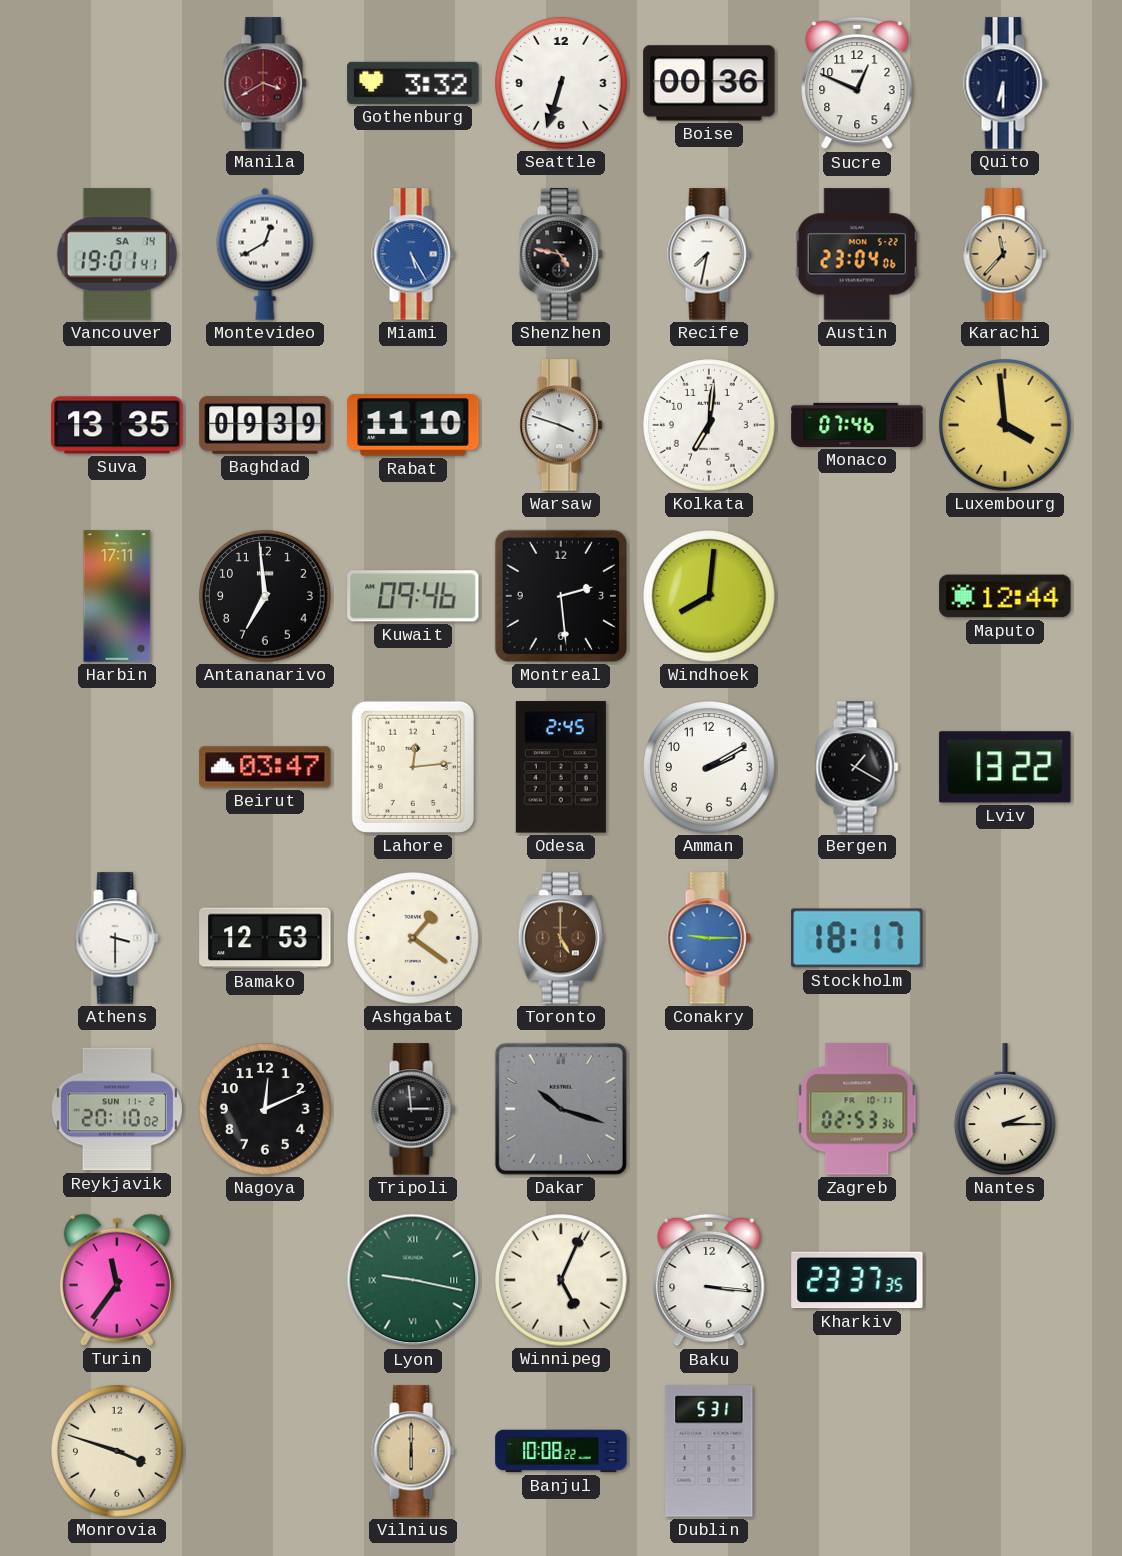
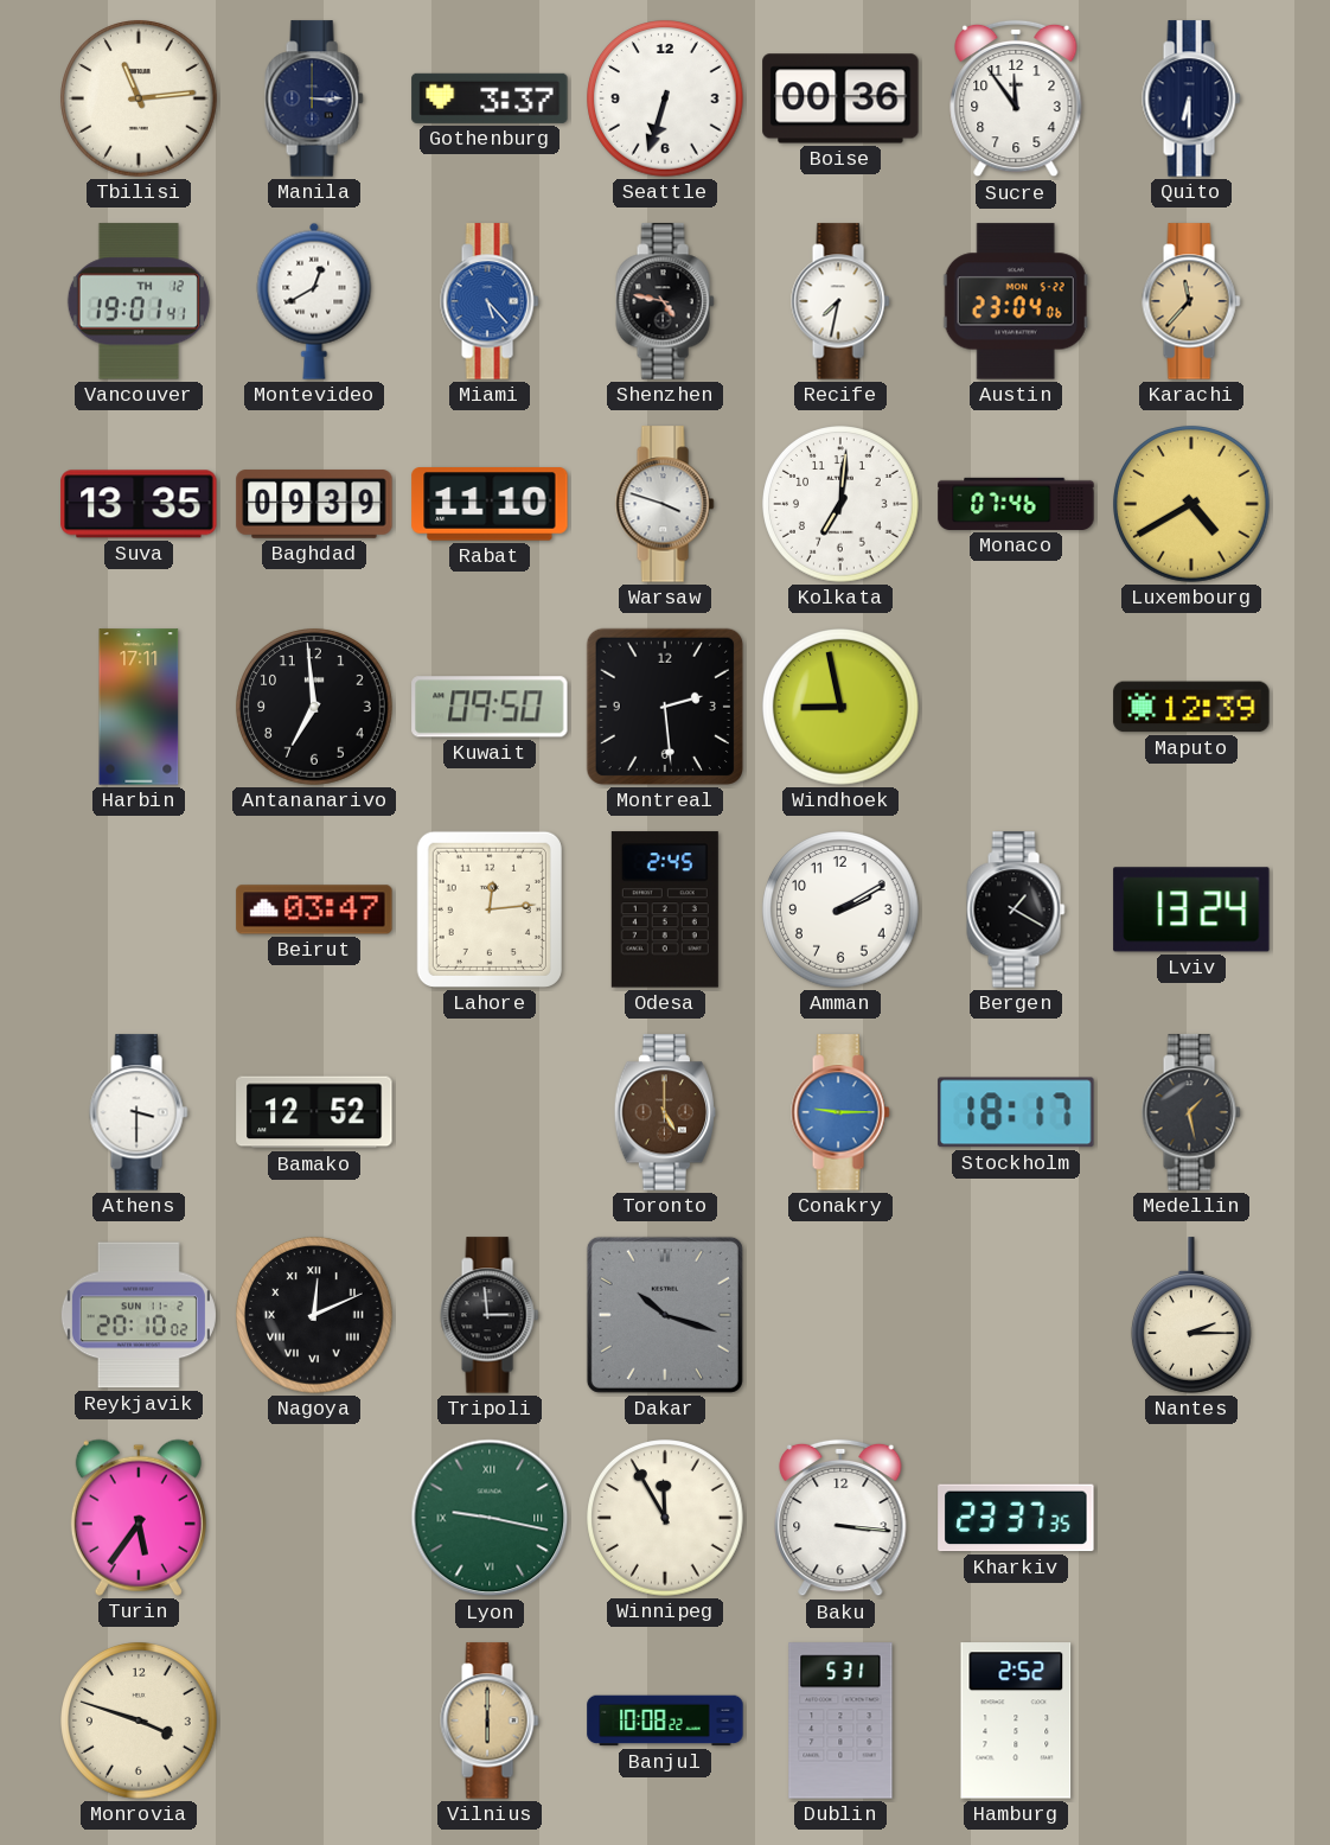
Tbilisi: none -> 11:14 (139, 98)
Manila: 3:40 -> 3:15 (314, 98)
Manila dial: burgundy -> navy (314, 98)
Gothenburg: 3:32 -> 3:37 (490, 98)
Sucre: 12:49 -> 11:54 (1016, 98)
Vancouver date: SA 14 -> TH 12 (139, 301)
Miami: 5:25 -> 5:23 (490, 301)
Luxembourg: 3:59 -> 4:40 (1191, 504)
Kuwait: 09:46 -> 09:50 (490, 707)
Windhoek: 8:01 -> 8:58 (840, 707)
Maputo: 12:44 -> 12:39 (1191, 707)
Lviv: 13:22 -> 13:24 (1191, 909)
Bamako: 12:53 -> 12:52 (314, 1112)
Ashgabat: 1:21 -> none (413, 938)
Medellin: none -> 1:28 (1191, 1112)
Nagoya numerals: Arabic -> Roman (314, 1315)
Zagreb: 02:53 -> none (857, 1109)
Turin: 11:36 -> 5:36 (139, 1518)
Winnipeg: 5:04 -> 11:55 (665, 1518)
Hamburg: none -> 2:52 (1016, 1720)
